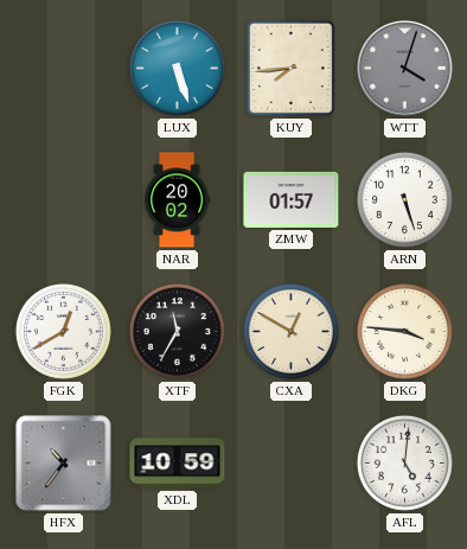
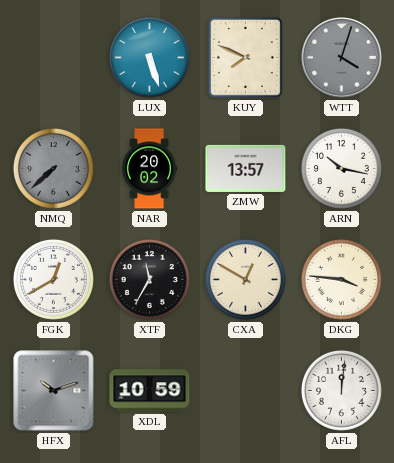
KUY: 7:44 -> 7:49 (245, 57)
NMQ: none -> 7:38 (53, 168)
ZMW: 01:57 -> 13:57 (246, 168)
ARN: 5:27 -> 10:17 (341, 168)
HFX: 10:36 -> 10:12 (54, 391)
AFL: 5:01 -> 12:01 (341, 390)
